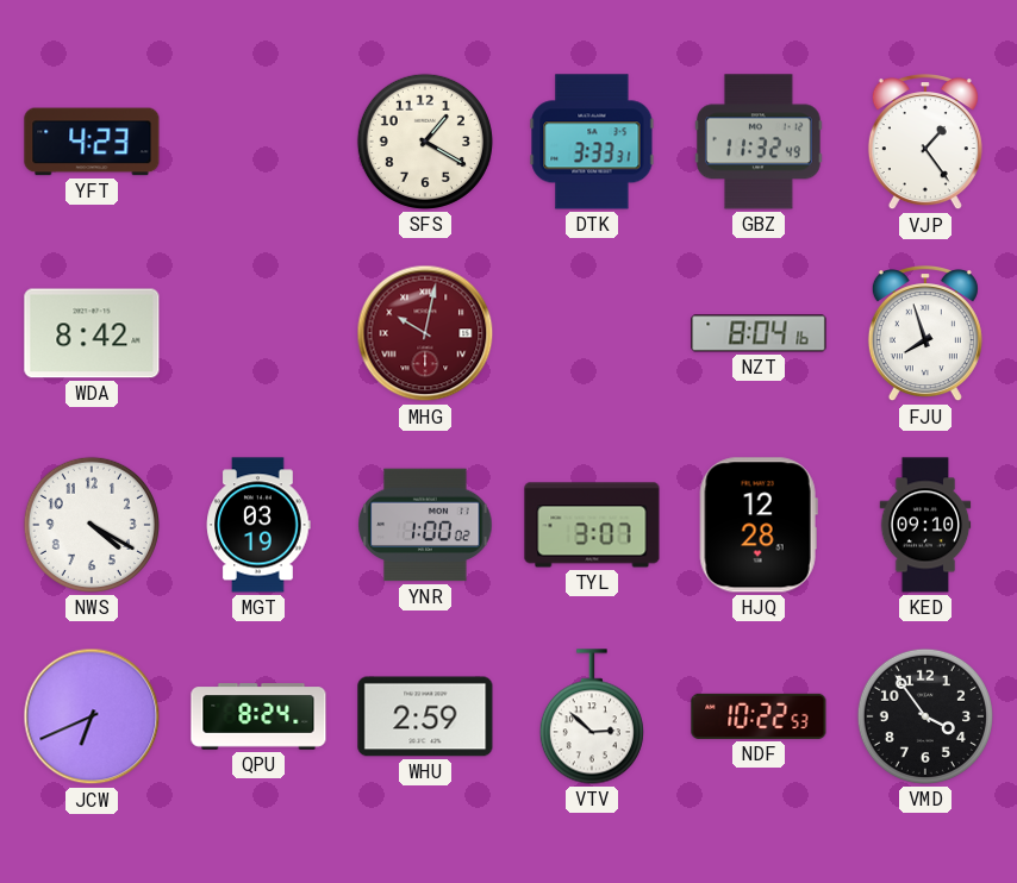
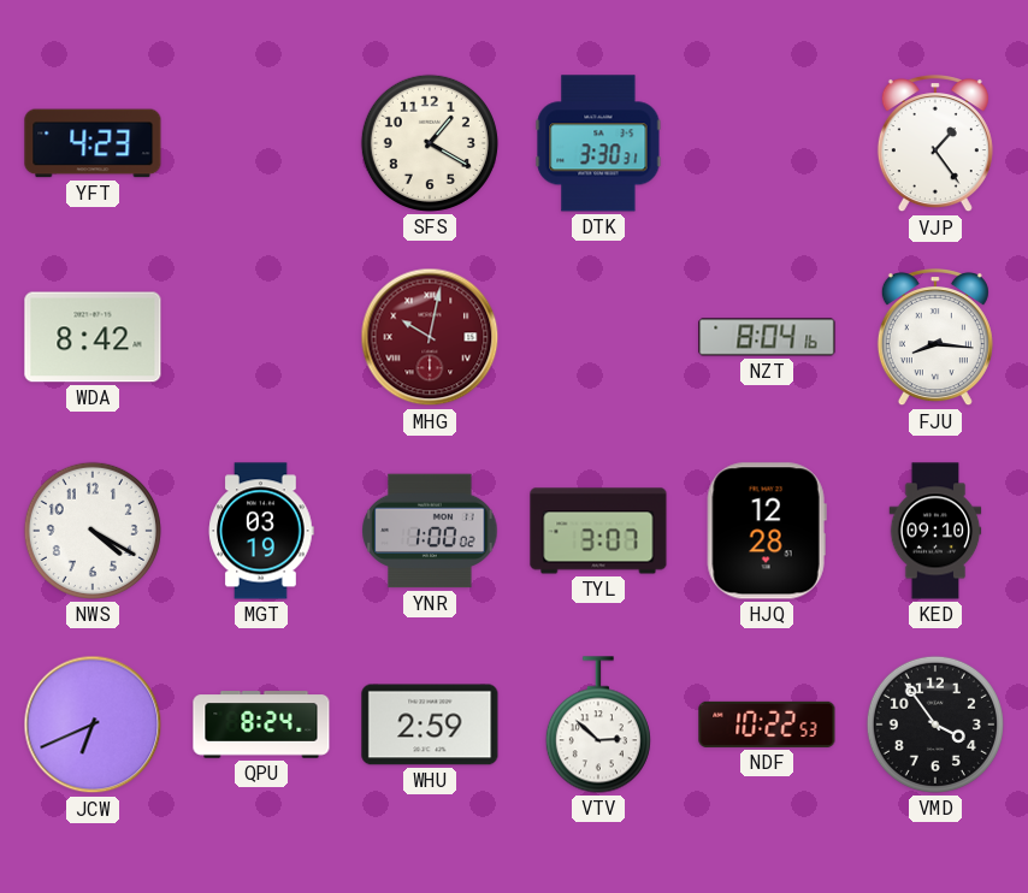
DTK: 3:33 -> 3:30 (598, 143)
GBZ: 11:32 -> none (760, 142)
FJU: 7:57 -> 8:16 (935, 338)
